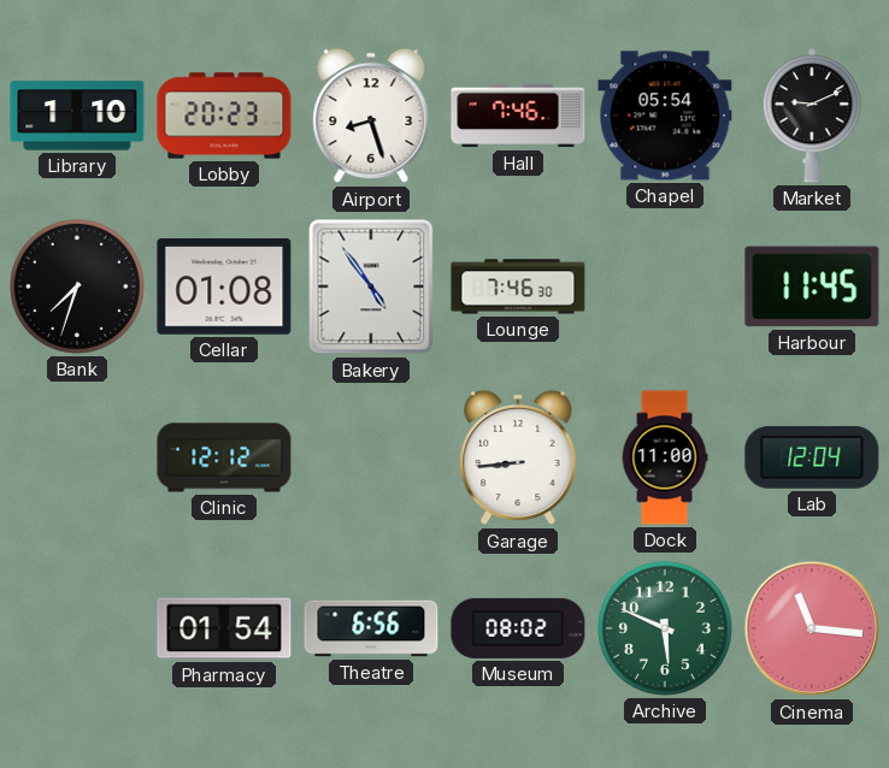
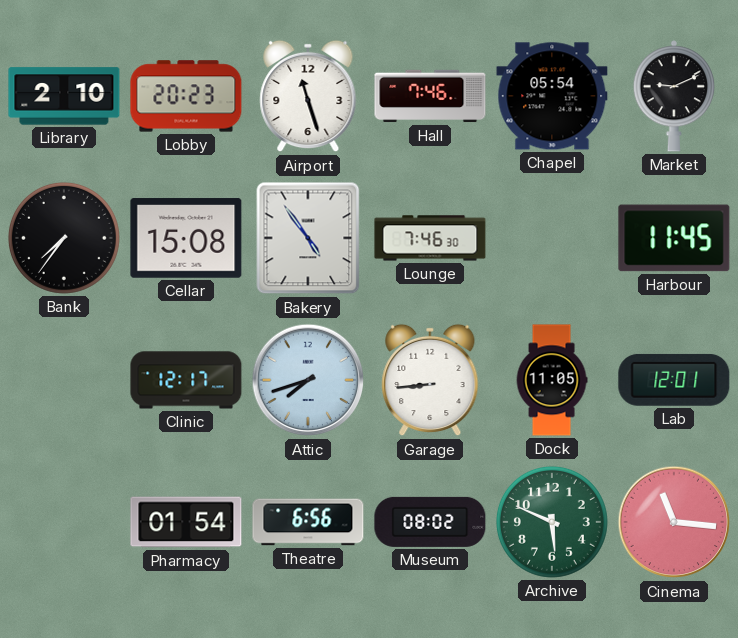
Library: 1:10 -> 2:10 (64, 96)
Airport: 8:27 -> 11:27 (308, 96)
Bank: 7:33 -> 7:36 (64, 238)
Cellar: 01:08 -> 15:08 (186, 238)
Clinic: 12:12 -> 12:17 (186, 380)
Attic: none -> 7:42 (308, 380)
Dock: 11:00 -> 11:05 (552, 380)
Lab: 12:04 -> 12:01 (674, 380)
